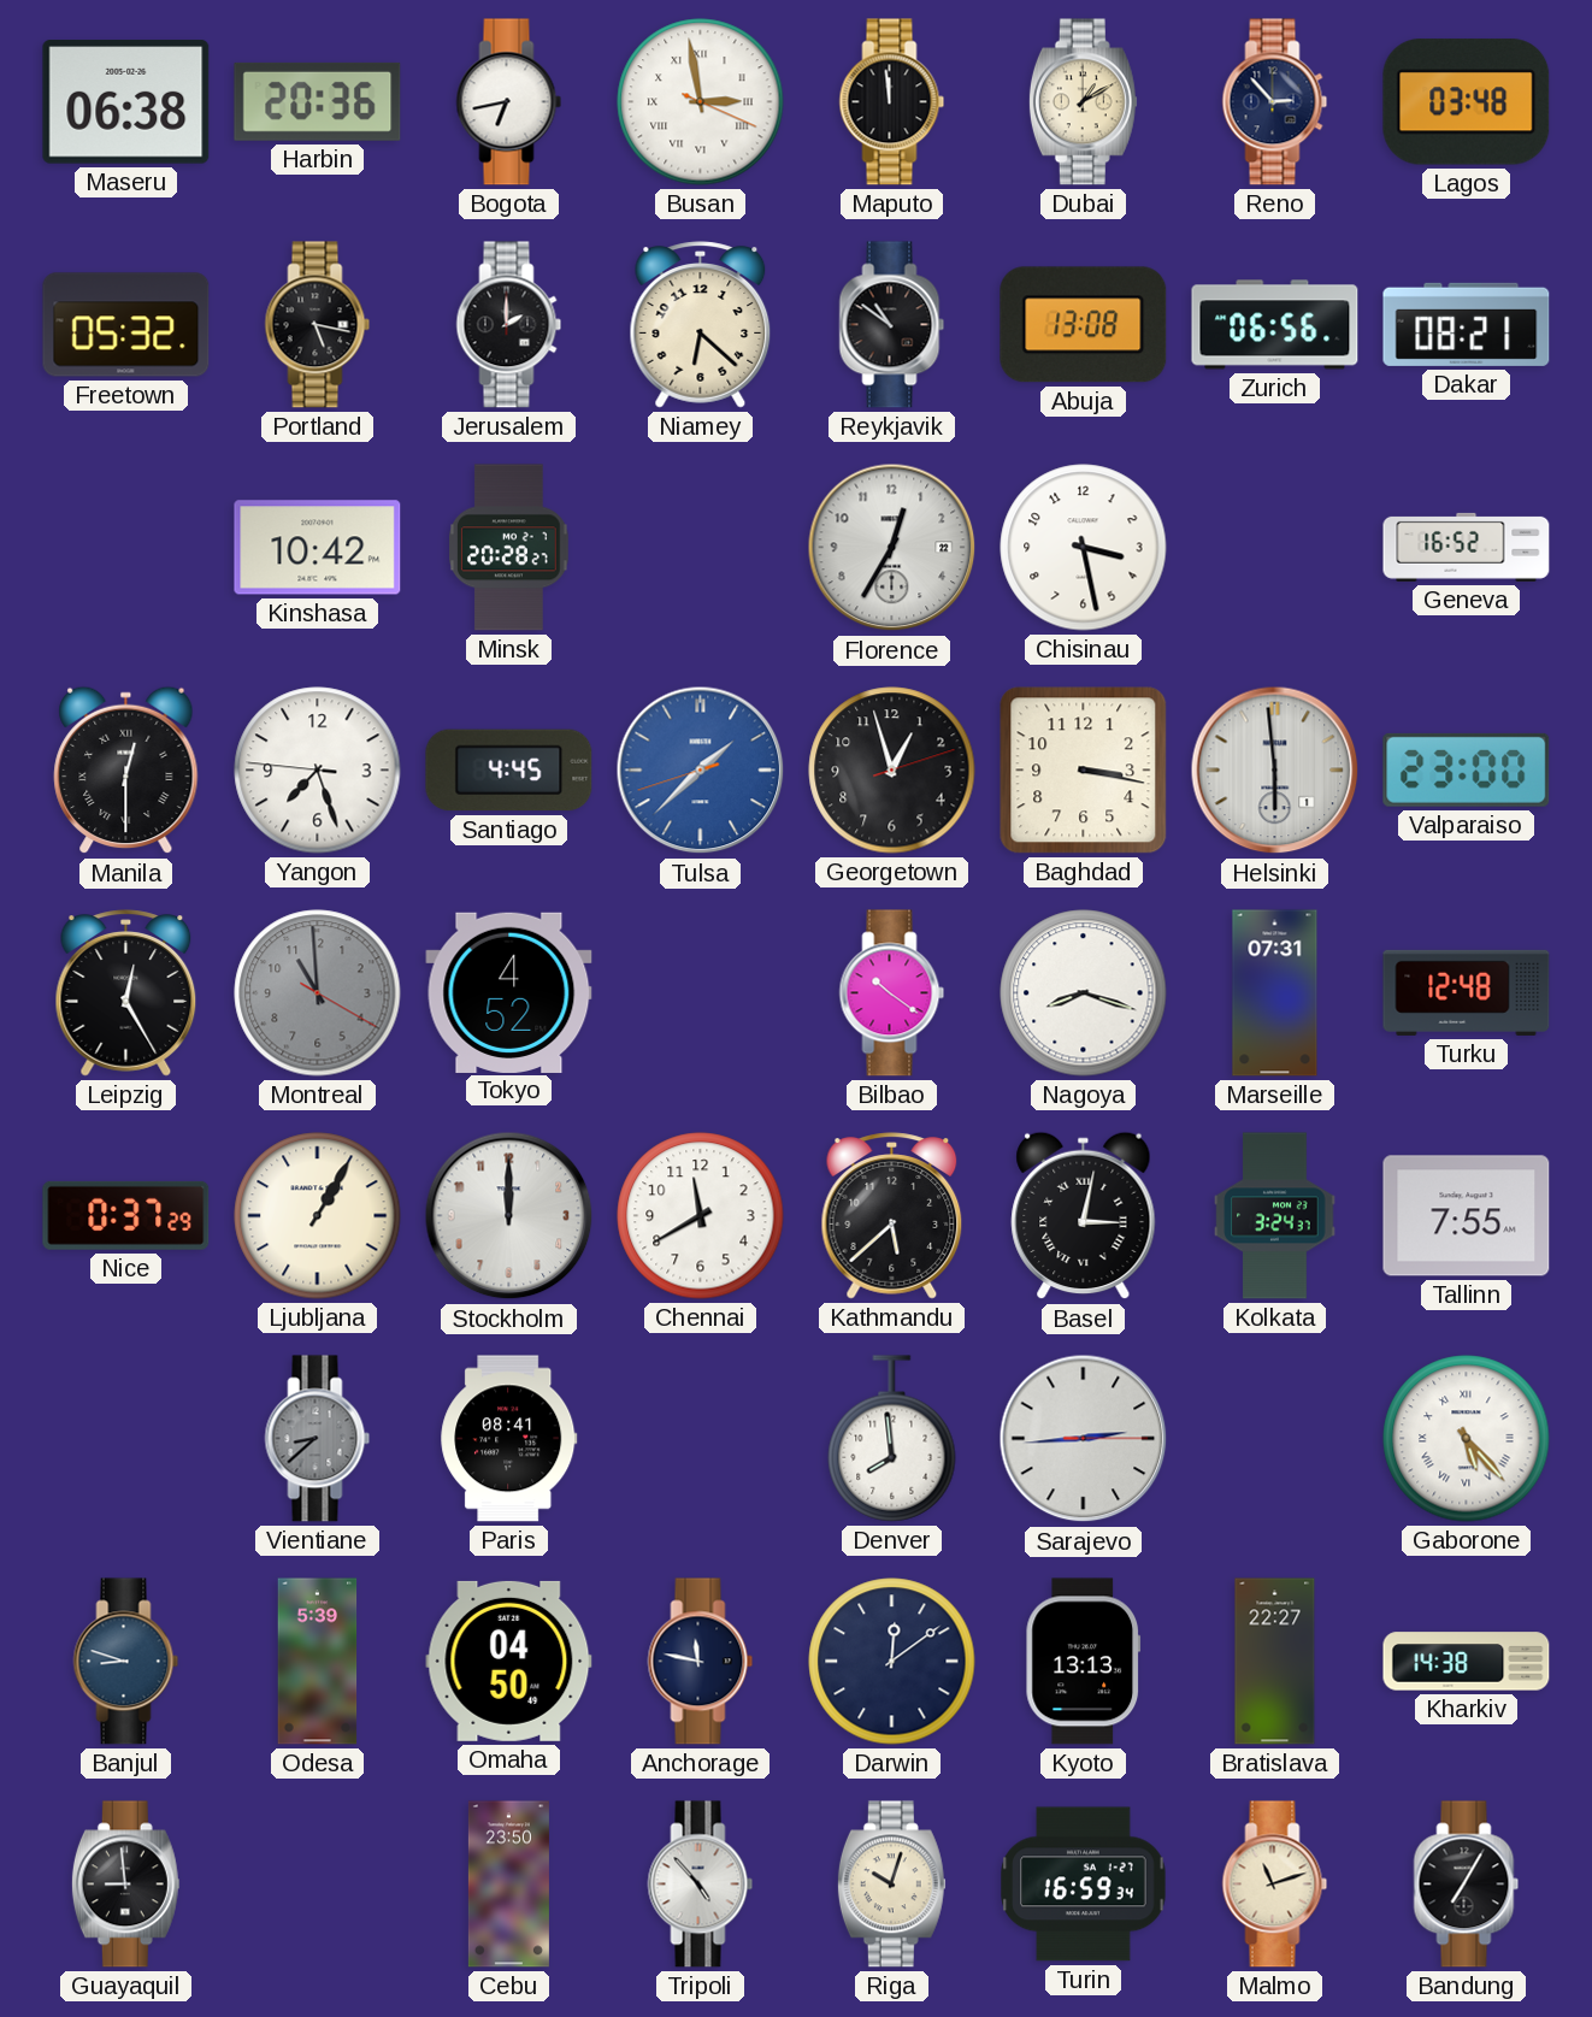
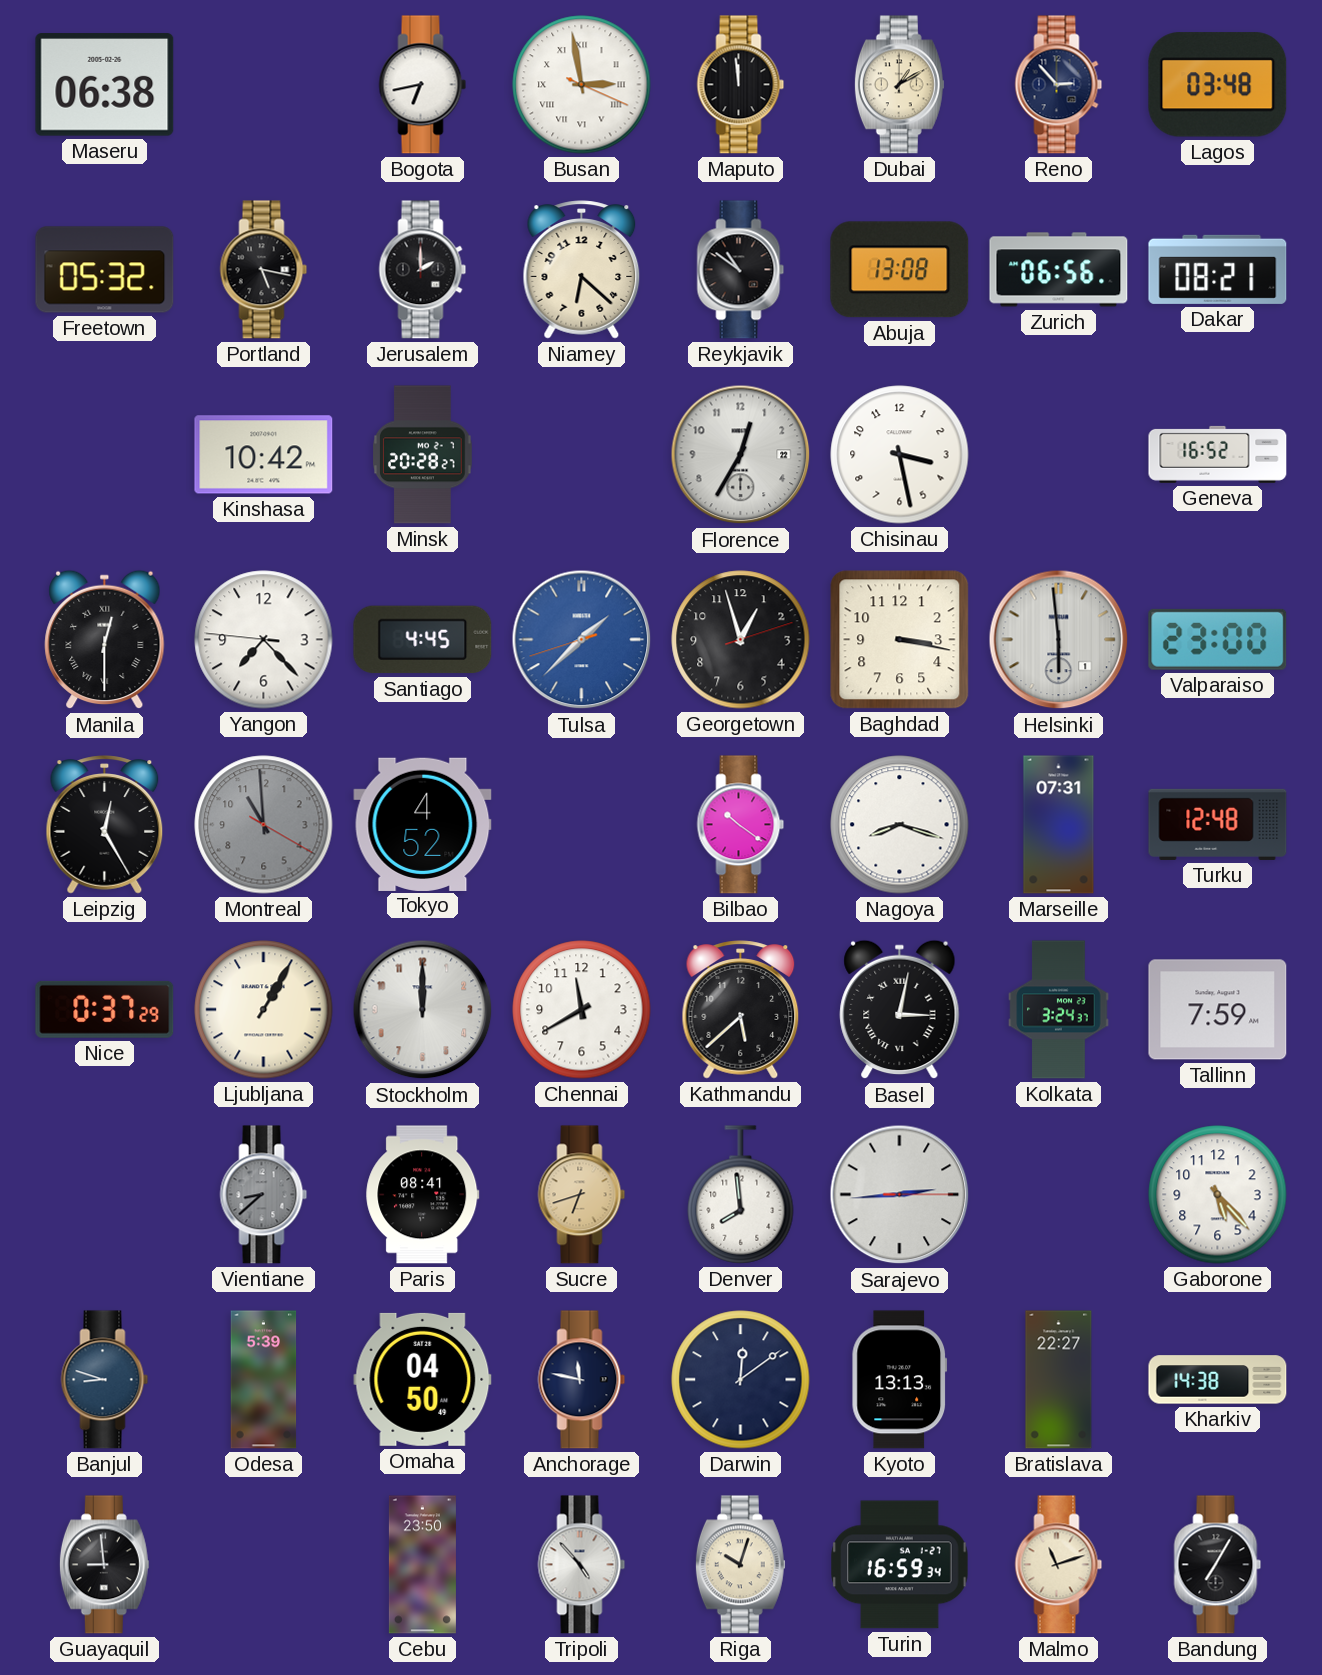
Harbin: 20:36 -> none (318, 101)
Yangon: 7:26 -> 7:22 (264, 640)
Tallinn: 7:55 -> 7:59 (1218, 1010)
Sucre: none -> 6:42 (582, 1195)
Gaborone numerals: Roman -> Arabic (1218, 1195)
